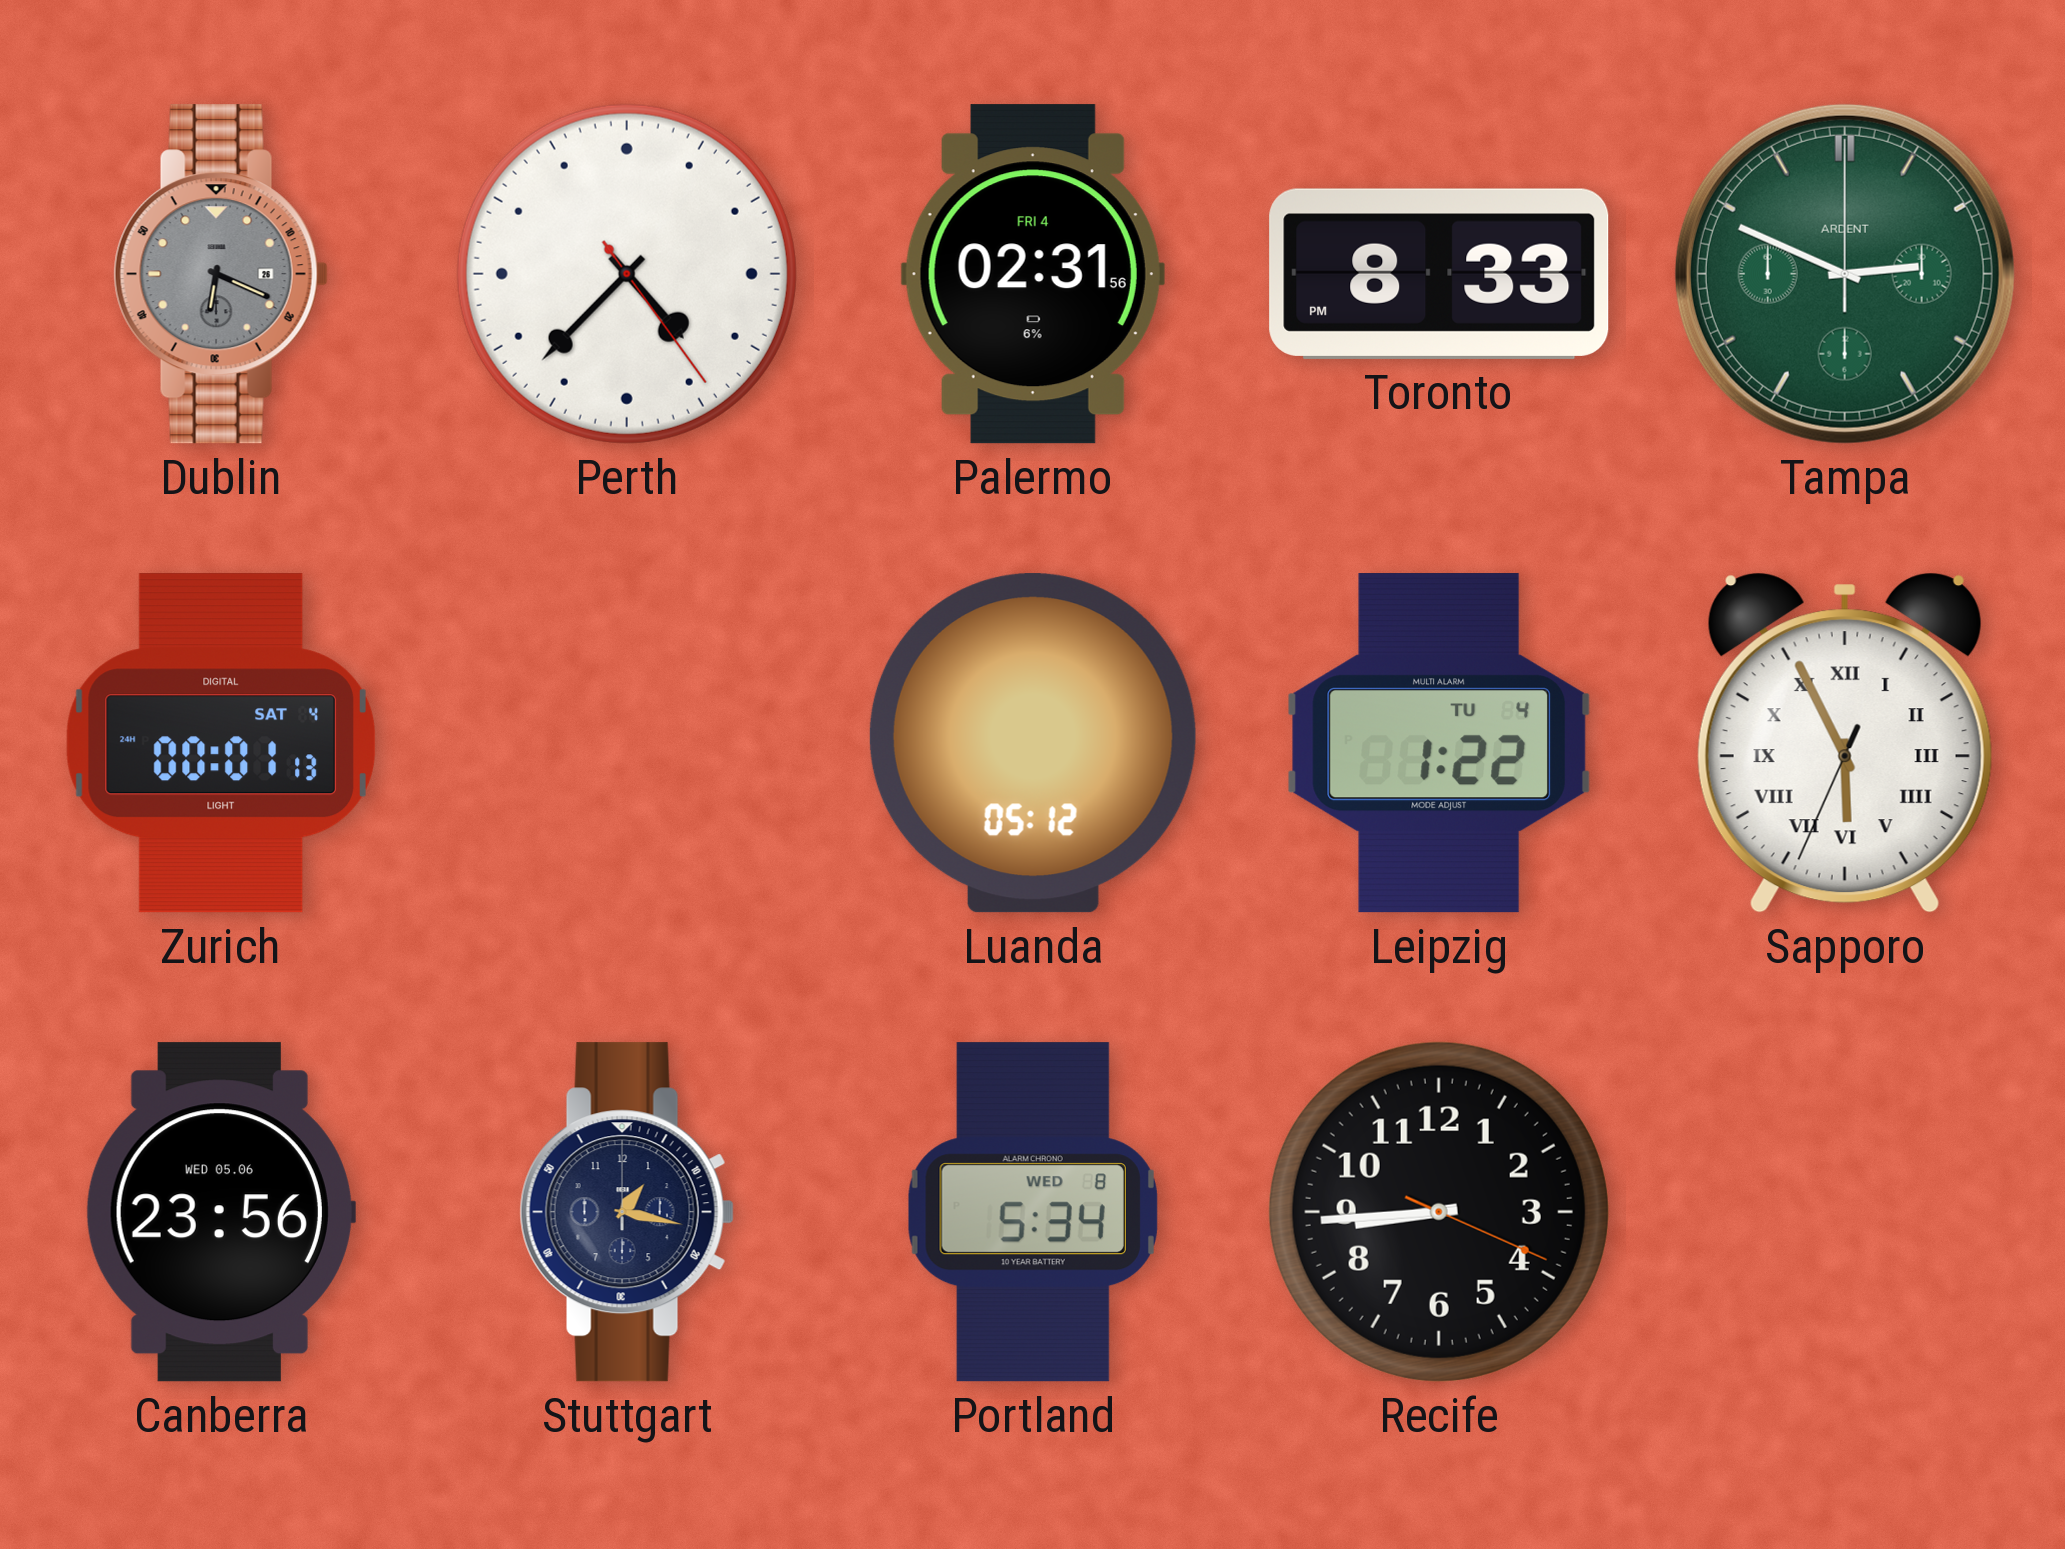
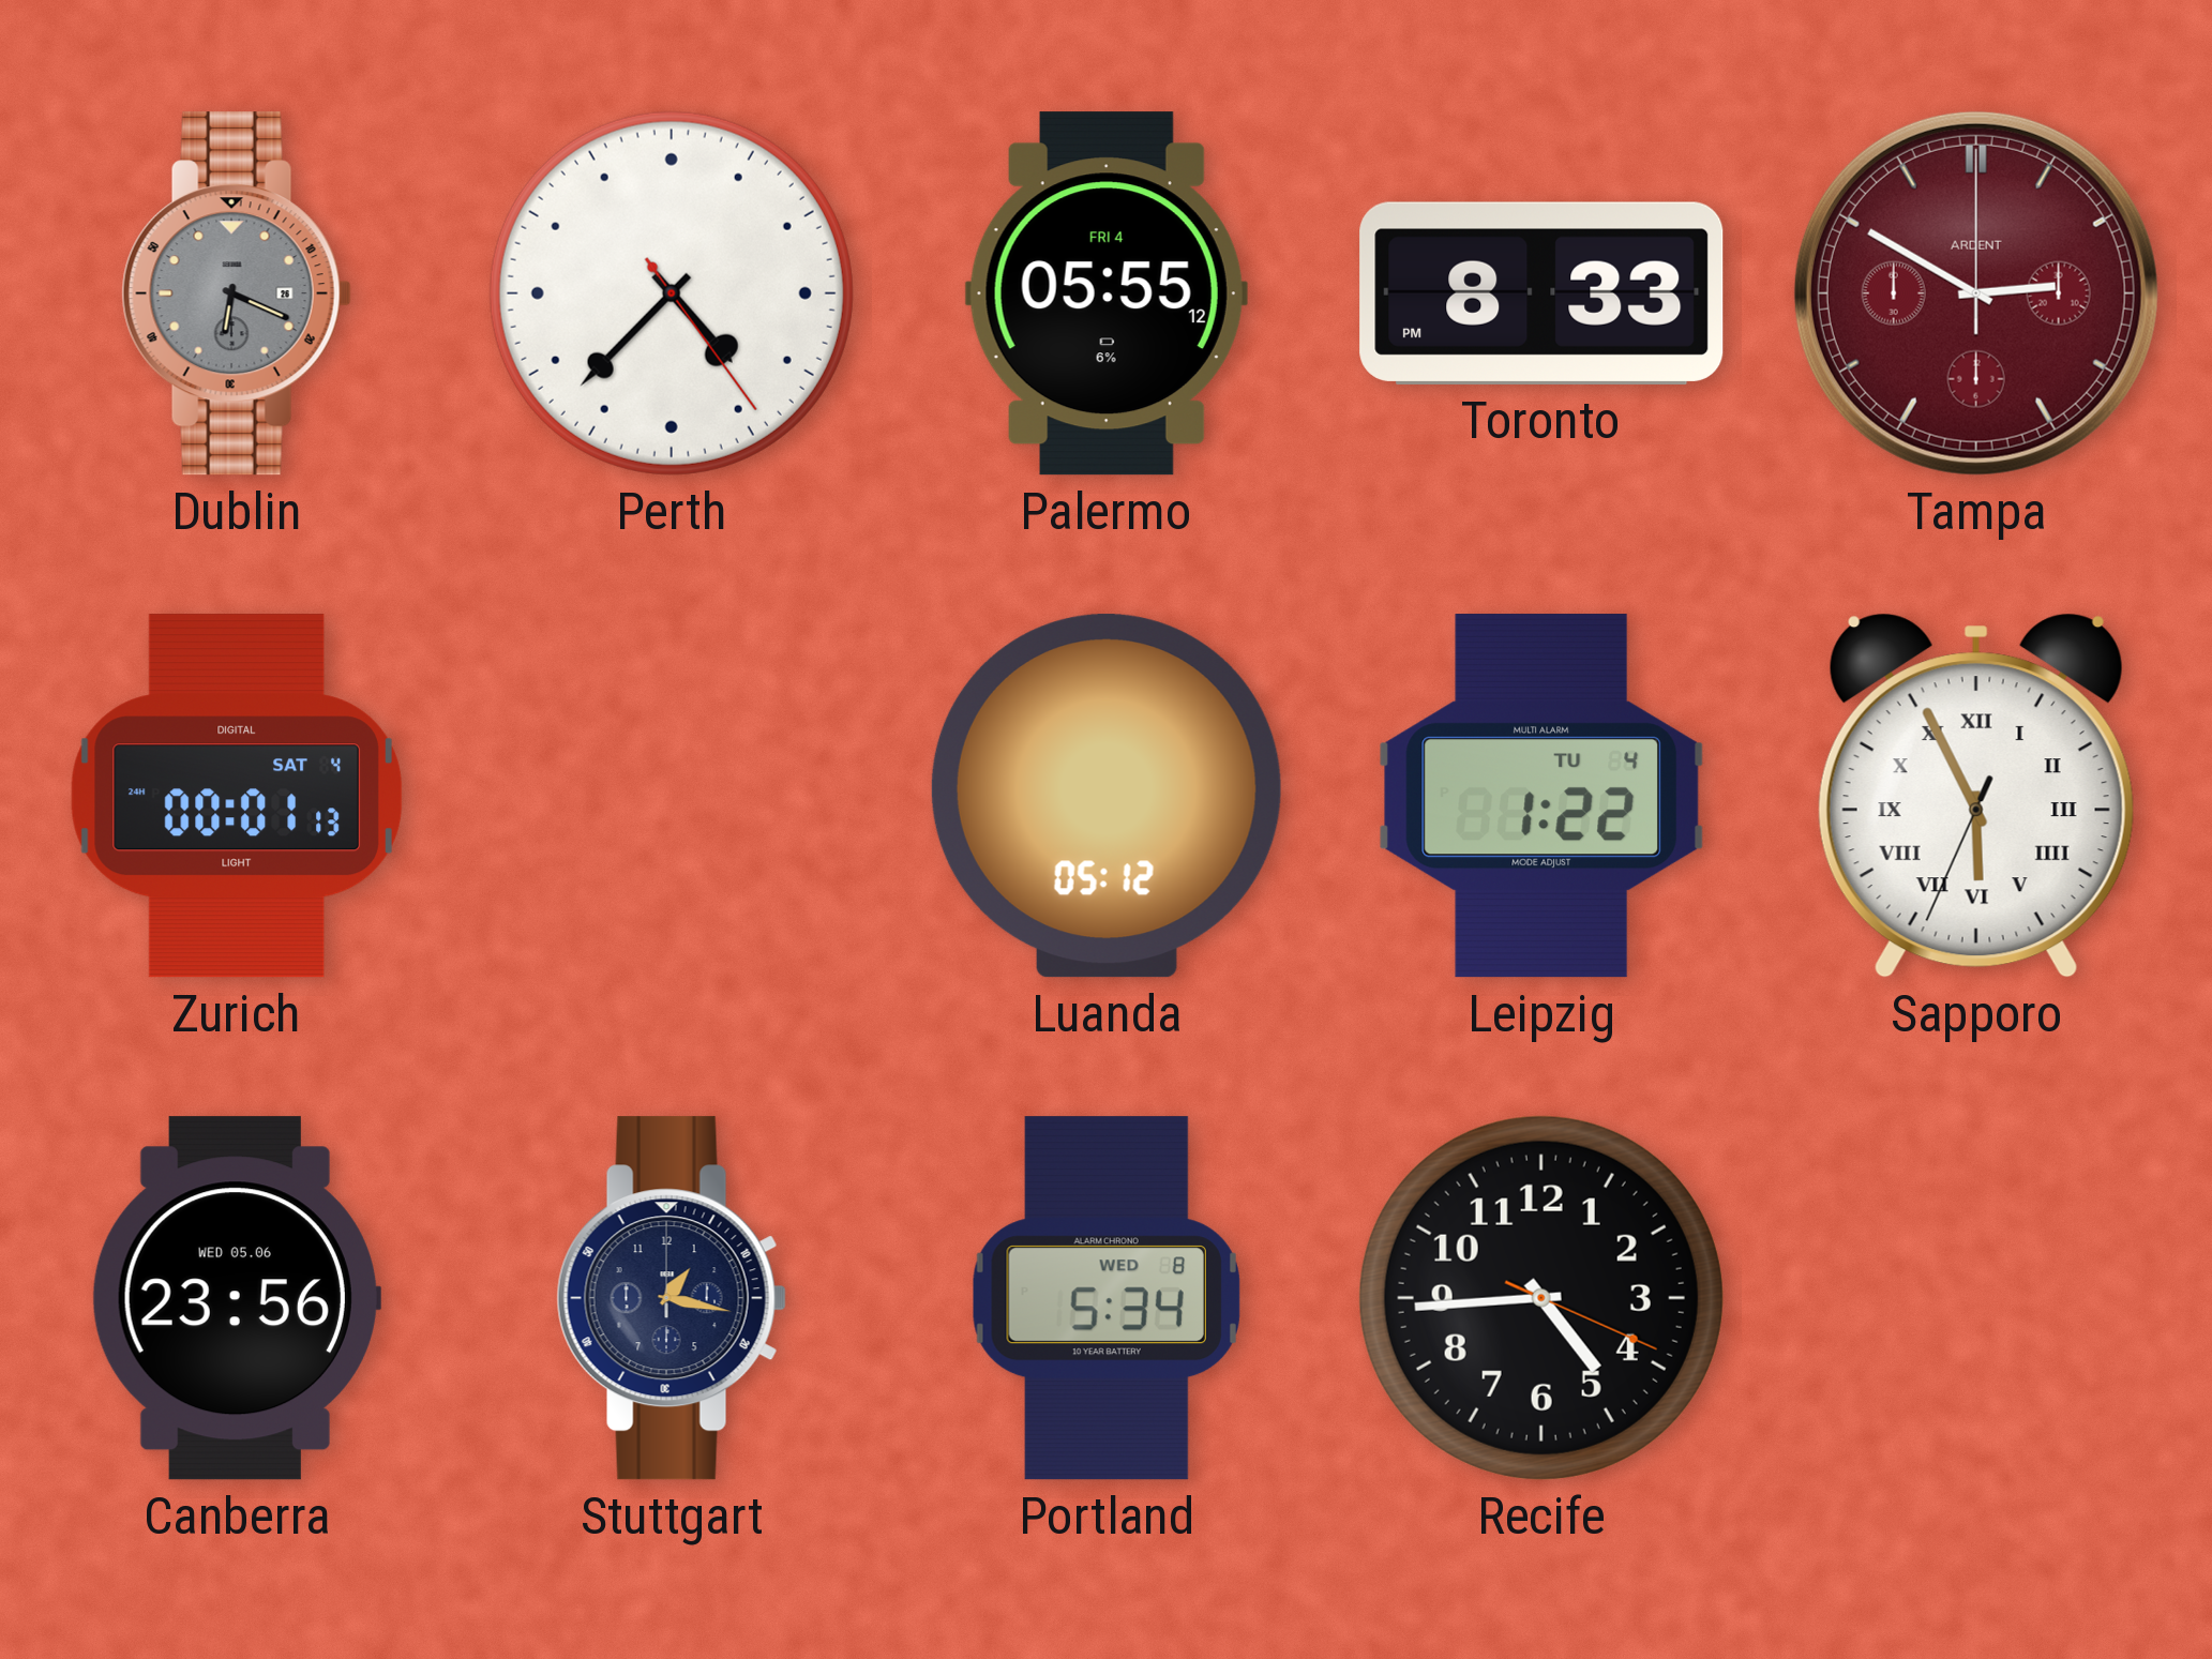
Palermo: 02:31 -> 05:55 (1107, 293)
Tampa: 2:49 -> 2:50 (1976, 293)
Tampa dial: green -> burgundy (1976, 293)
Recife: 8:44 -> 4:44 (1541, 1298)
